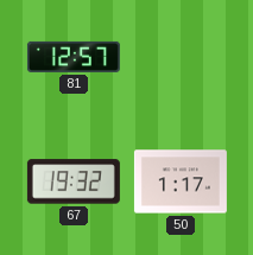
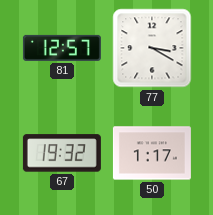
77: none -> 3:20 (152, 48)
